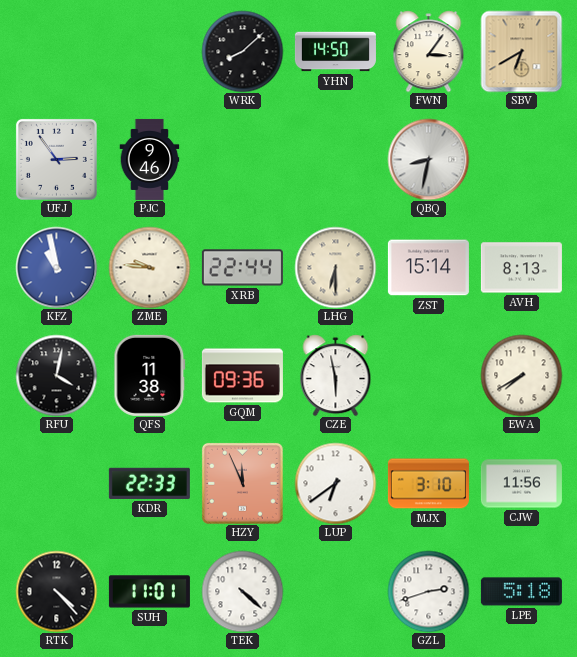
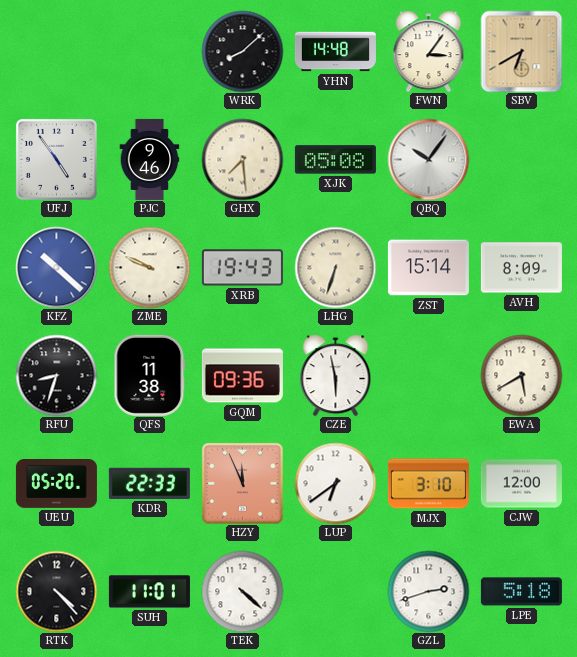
YHN: 14:50 -> 14:48 (335, 52)
UFJ: 2:54 -> 4:54 (56, 159)
GHX: none -> 7:29 (242, 159)
XJK: none -> 05:08 (335, 160)
QBQ: 8:32 -> 10:06 (428, 159)
KFZ: 10:58 -> 10:22 (56, 267)
ZME: 9:46 -> 9:49 (149, 267)
XRB: 22:44 -> 19:43 (242, 268)
LHG: 6:30 -> 6:33 (335, 267)
AVH: 8:13 -> 8:09 (521, 268)
RFU: 4:02 -> 8:33 (56, 375)
EWA: 7:40 -> 5:40 (521, 375)
UEU: none -> 05:20 (56, 484)
CJW: 11:56 -> 12:00 (521, 484)
